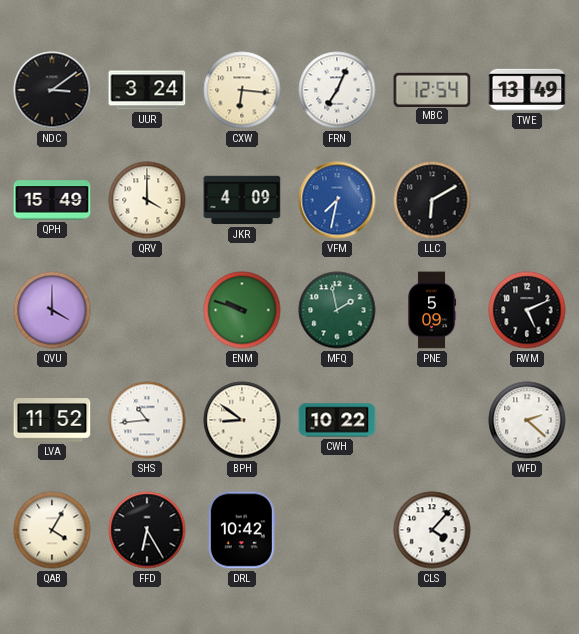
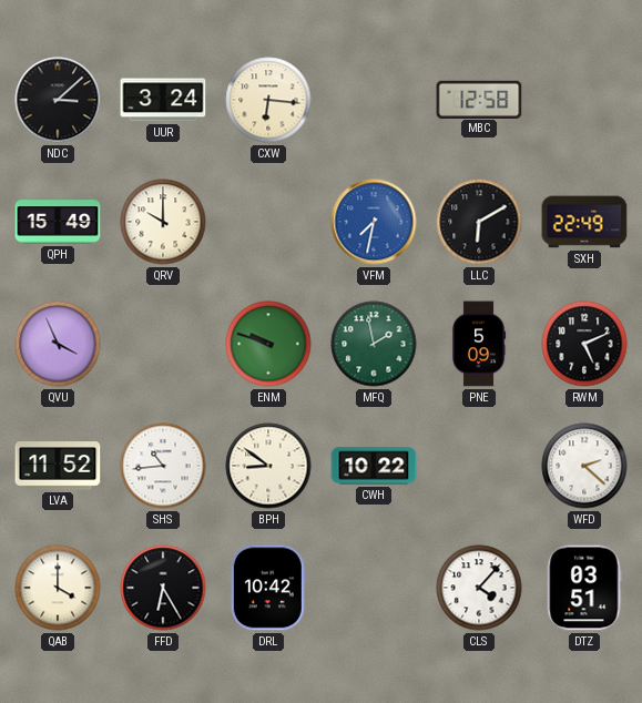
NDC: 3:09 -> 3:08 (58, 100)
FRN: 7:04 -> none (337, 90)
MBC: 12:54 -> 12:58 (479, 99)
TWE: 13:49 -> none (527, 90)
QRV: 4:00 -> 10:00 (163, 222)
JKR: 4:09 -> none (242, 200)
SXH: none -> 22:49 (584, 222)
QVU: 4:00 -> 3:56 (58, 344)
QAB: 4:05 -> 4:00 (58, 588)
DTZ: none -> 03:51 (584, 588)
